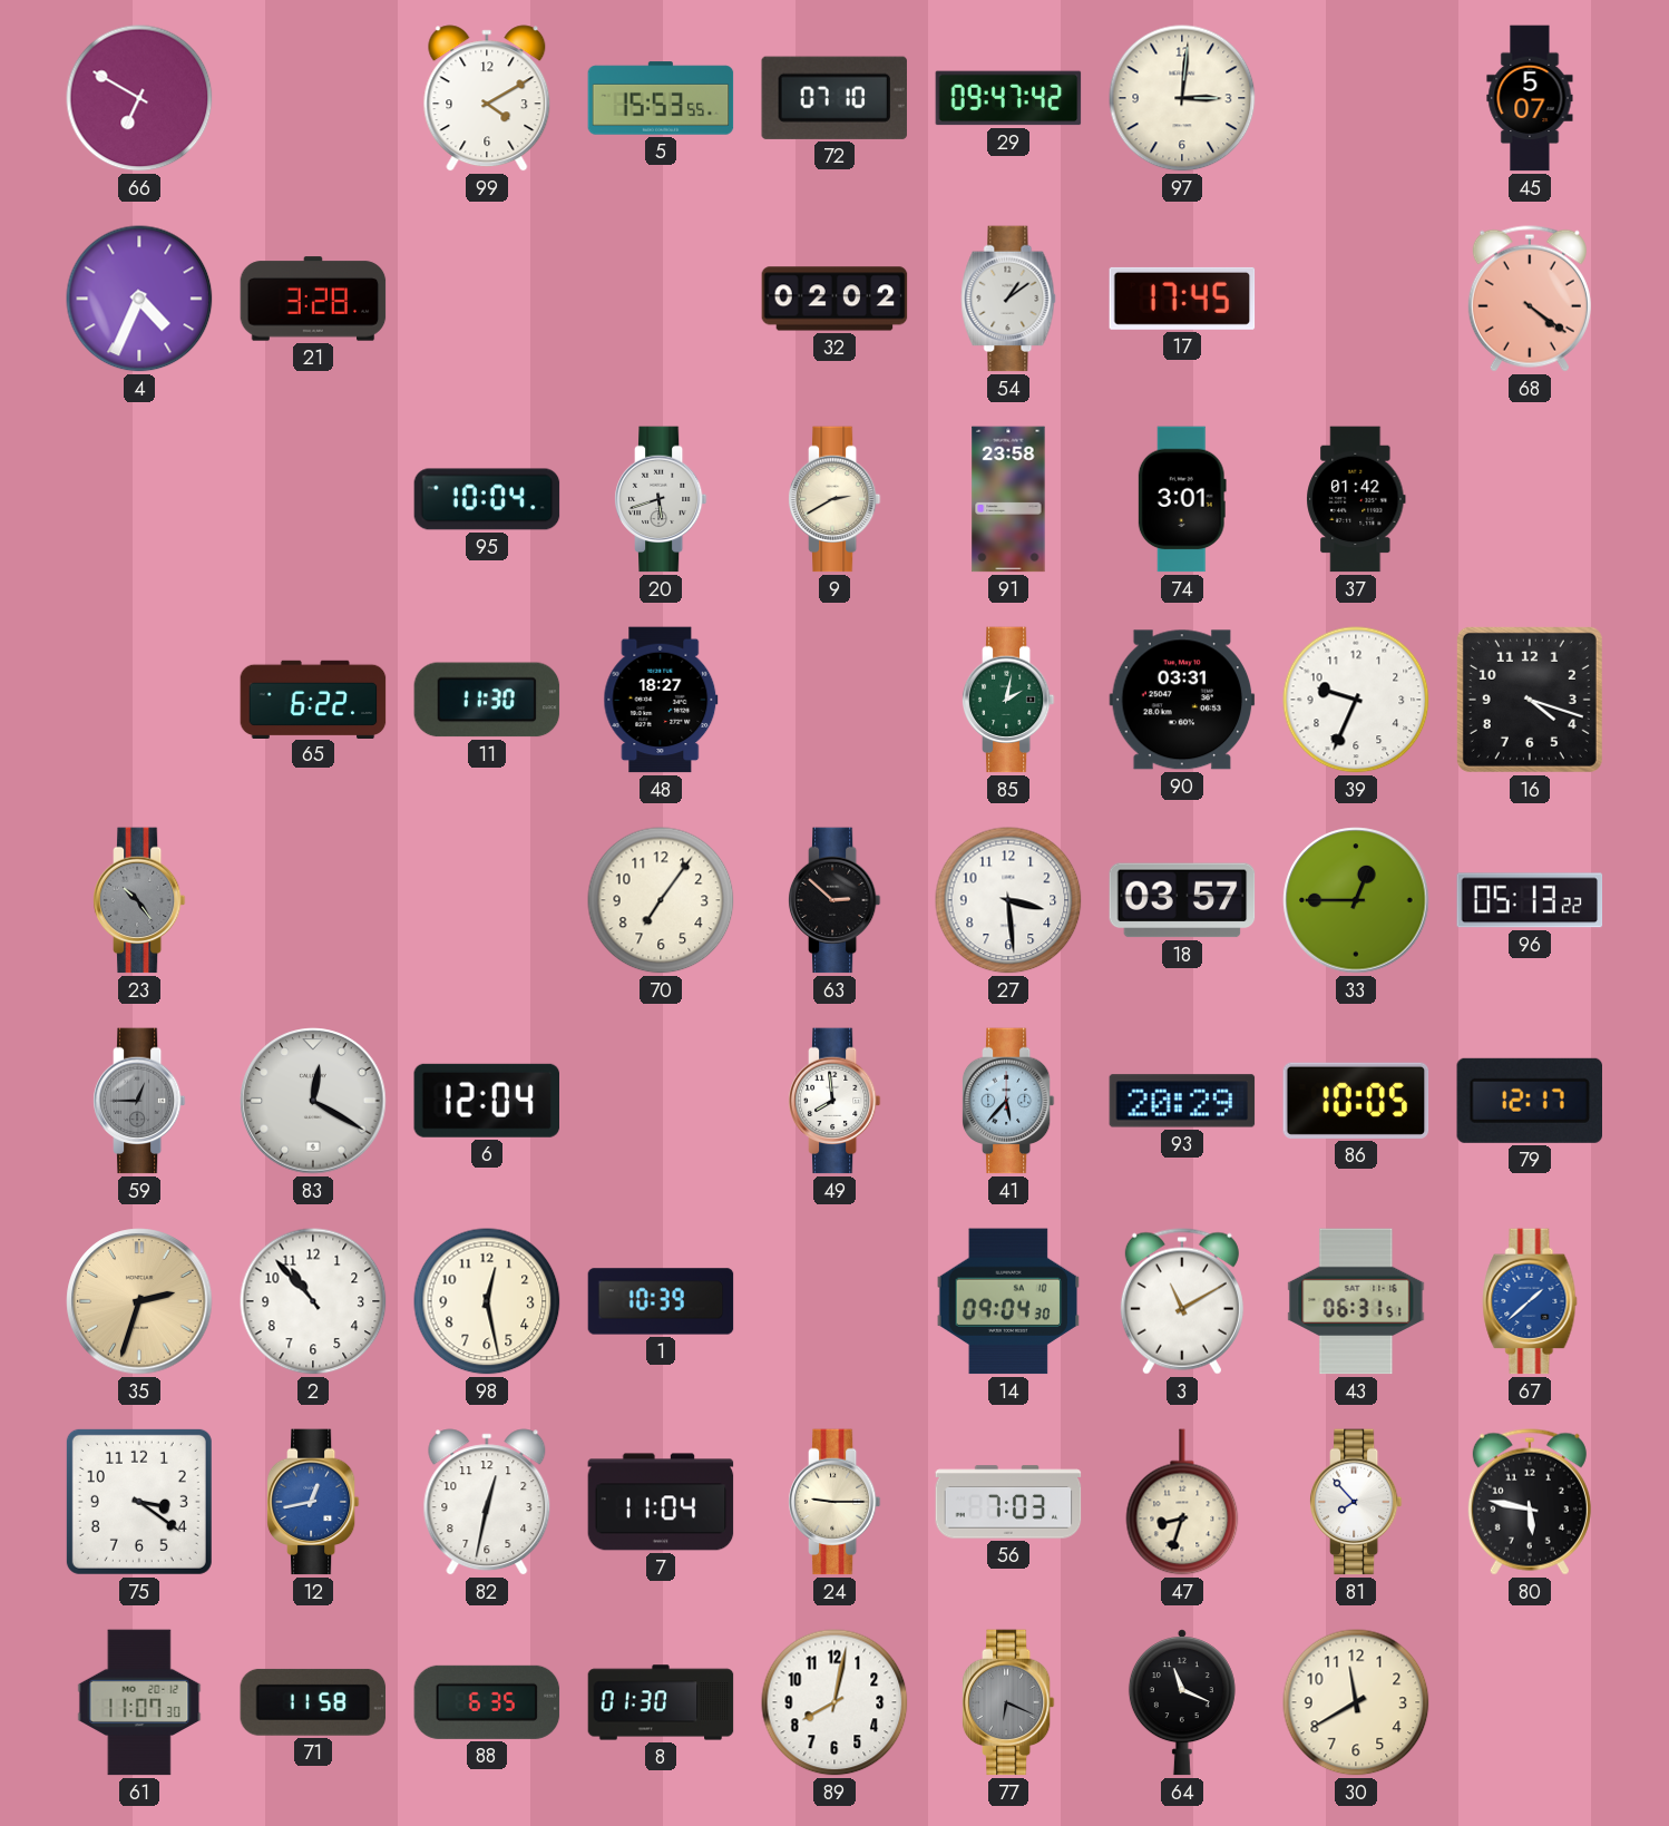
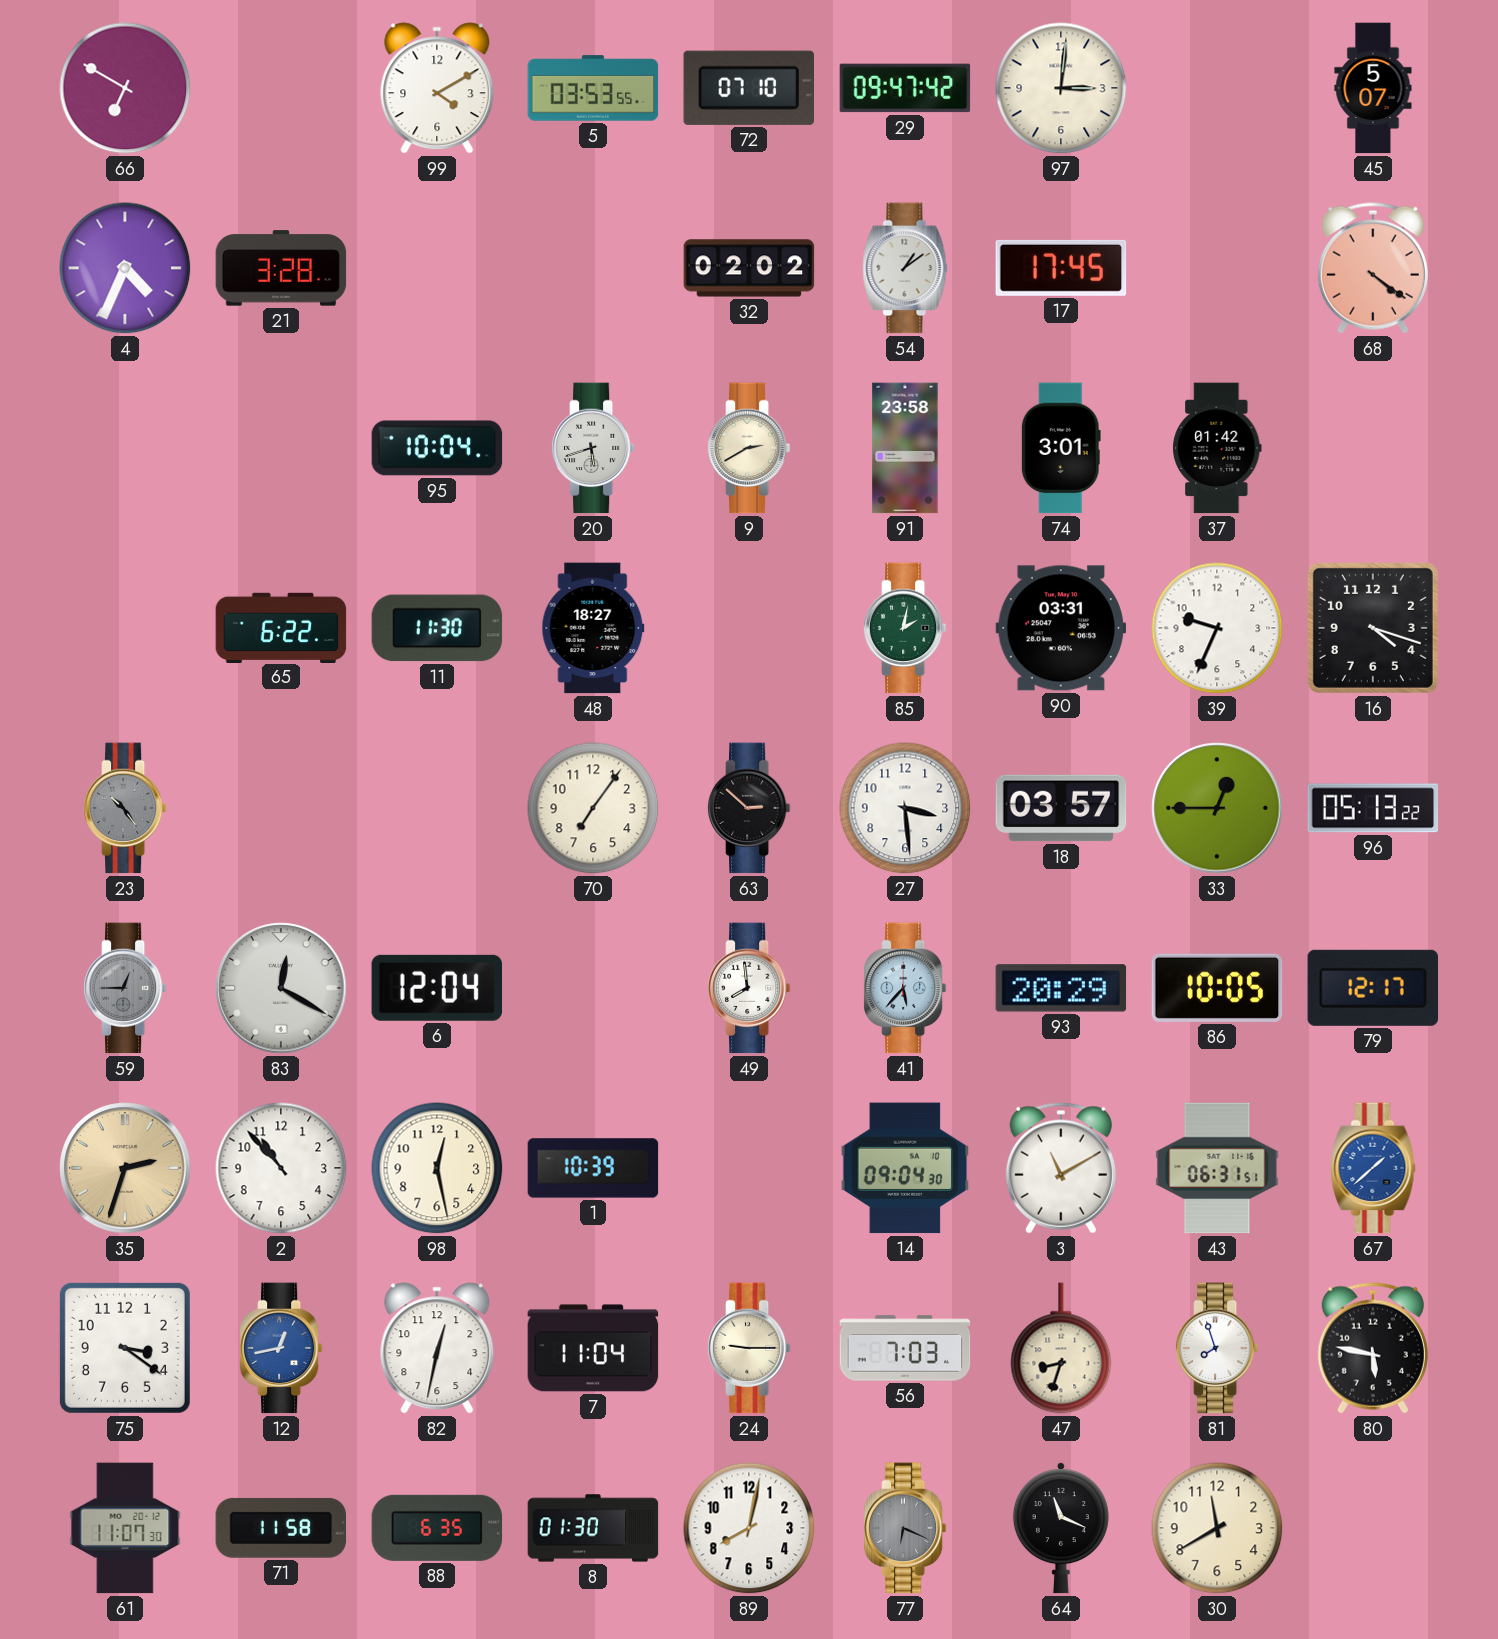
5: 15:53 -> 03:53 (593, 88)
81: 7:53 -> 7:57 (1217, 1348)
